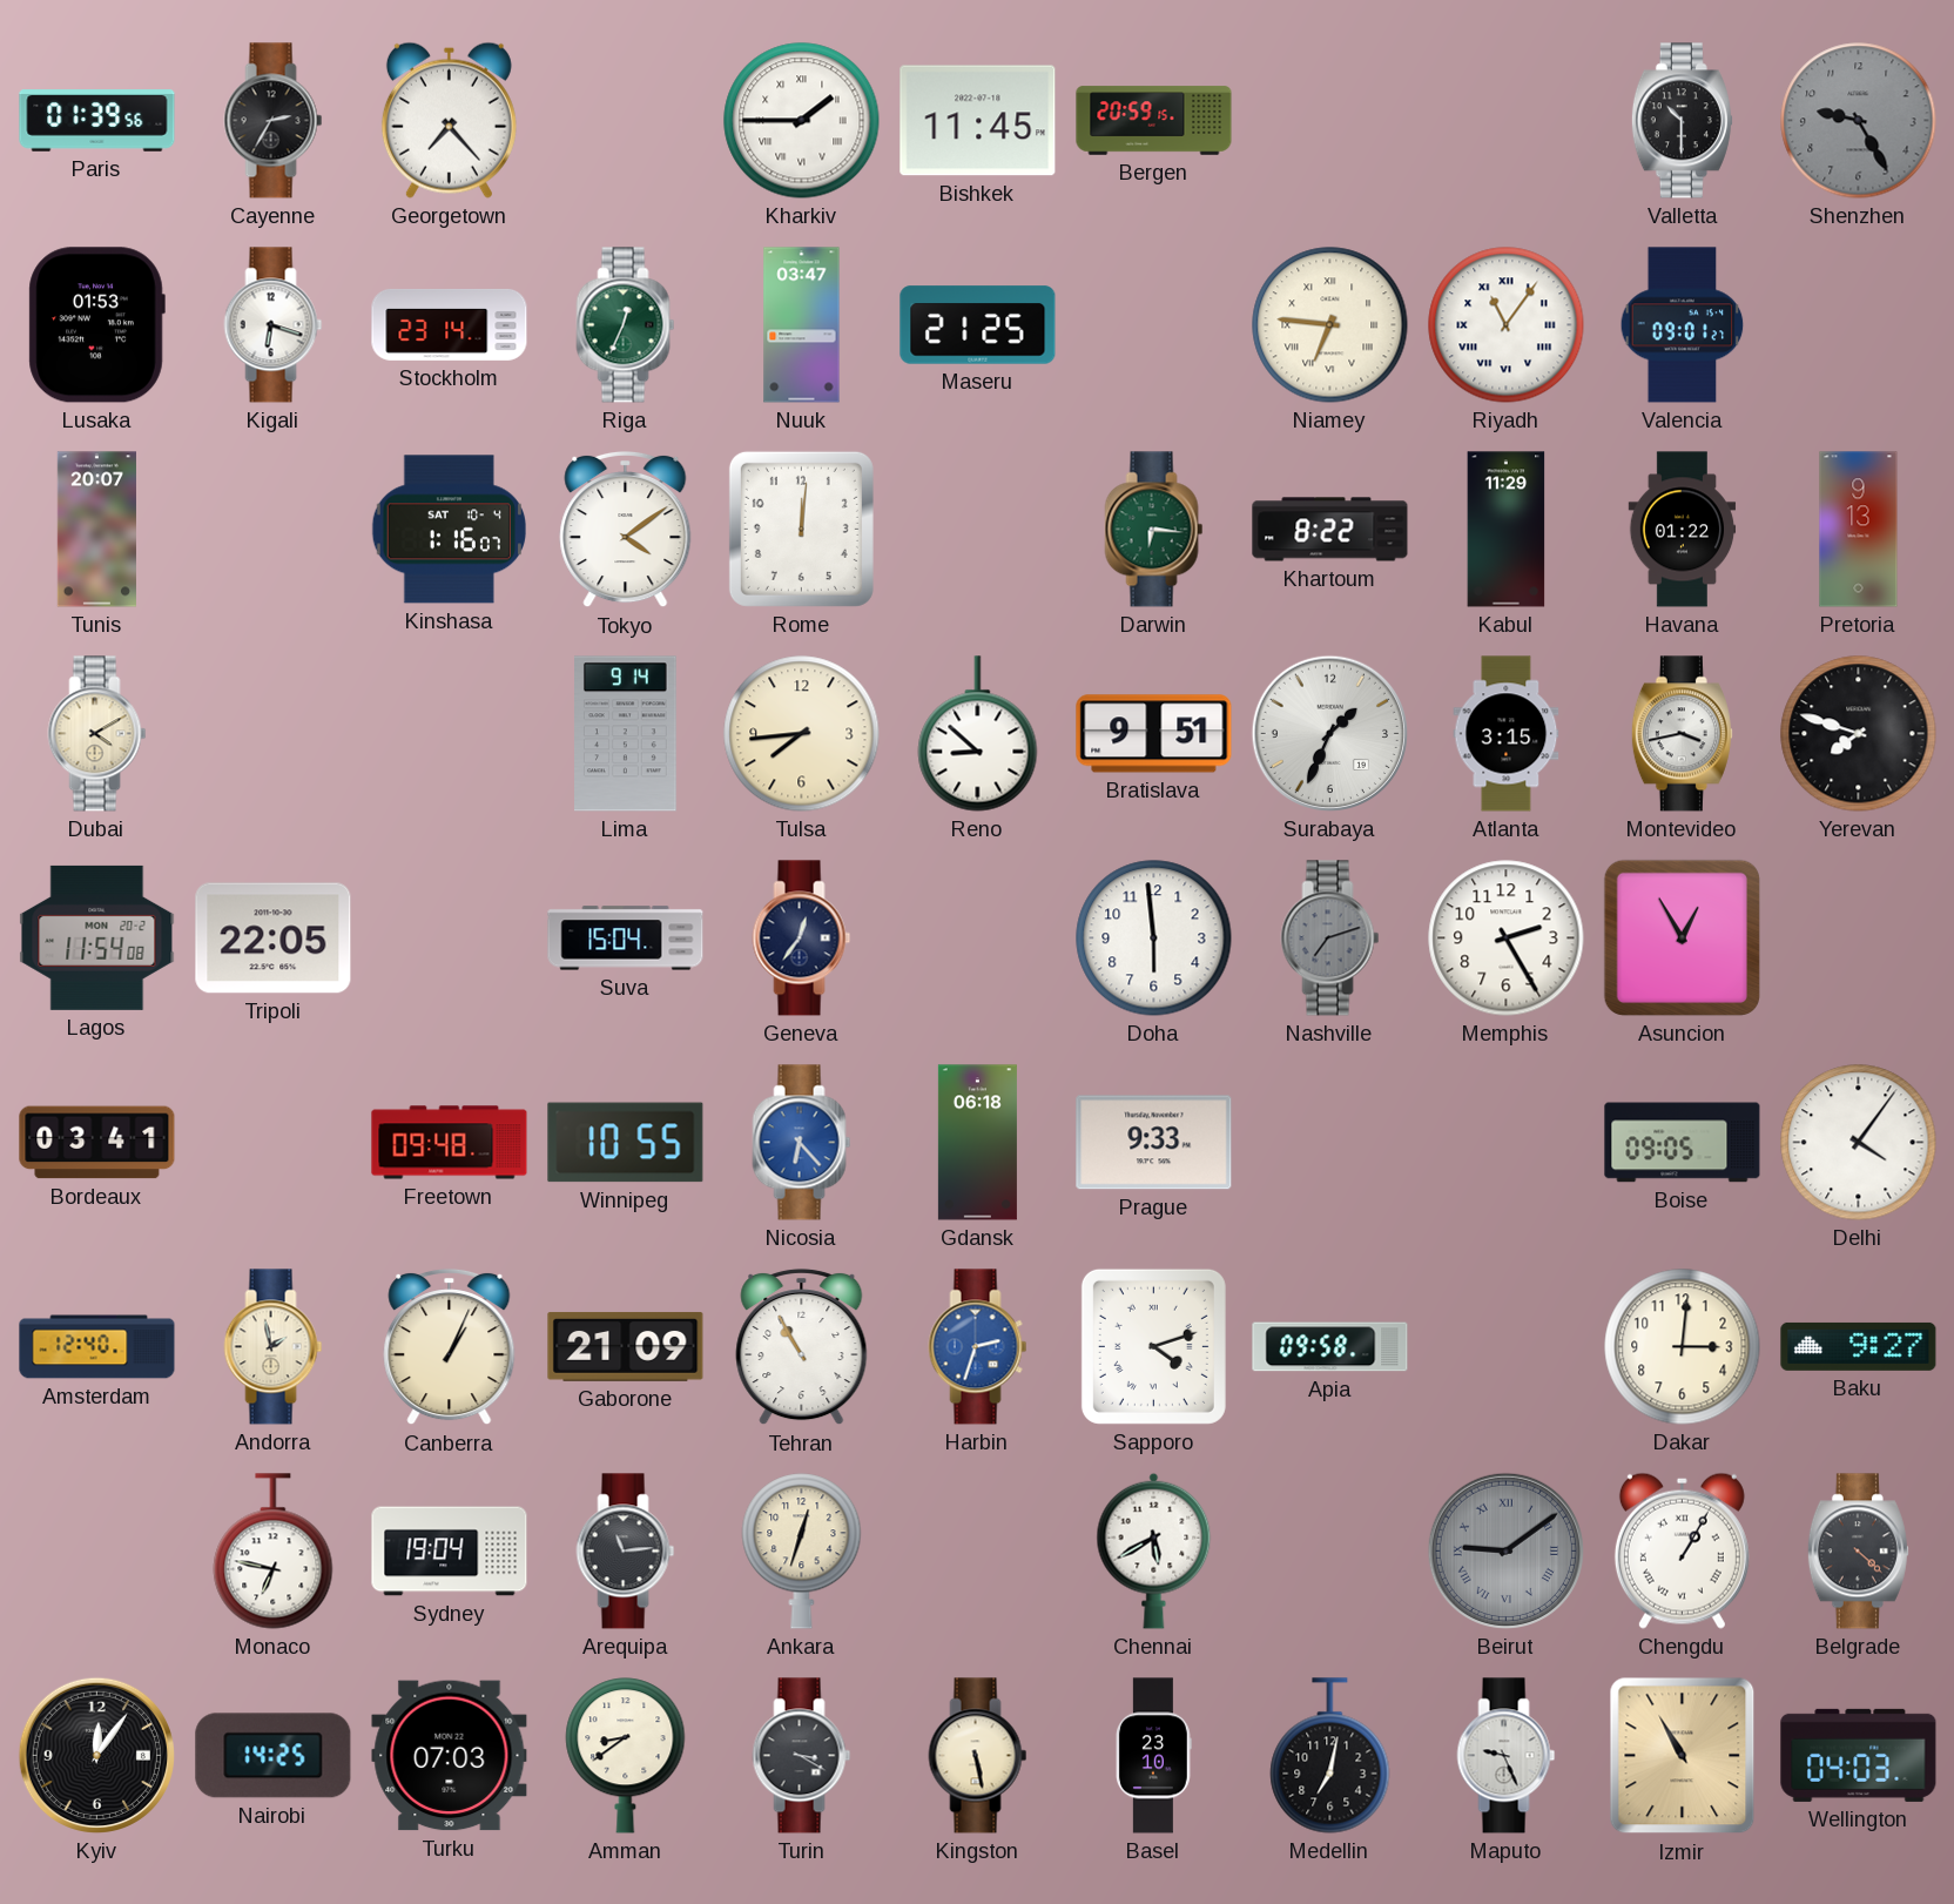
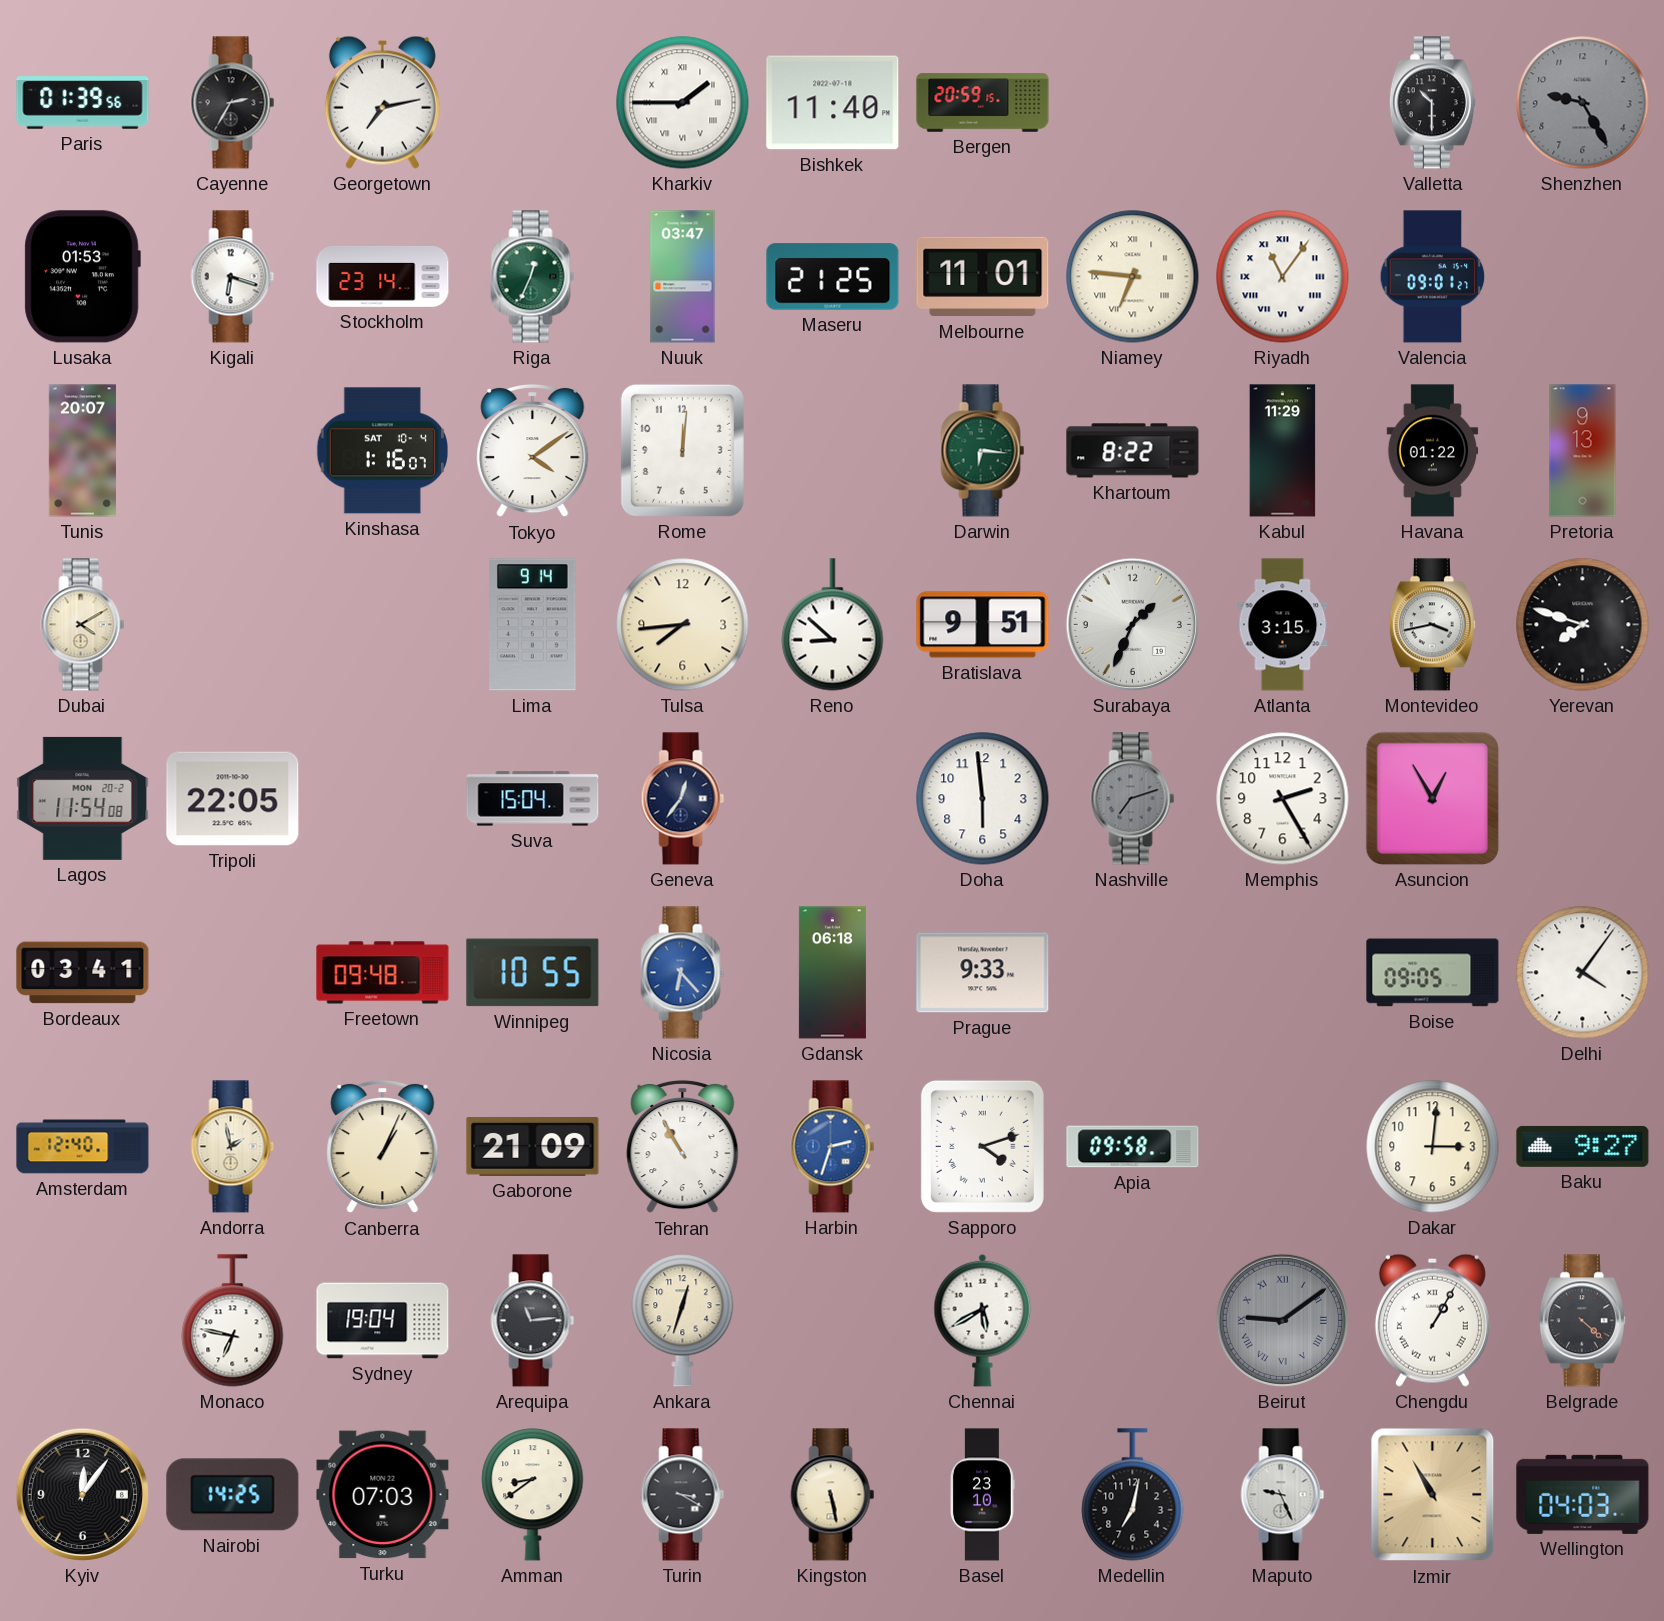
Georgetown: 7:23 -> 7:13 (382, 102)
Bishkek: 11:45 -> 11:40 (833, 103)
Melbourne: none -> 11:01 (983, 277)
